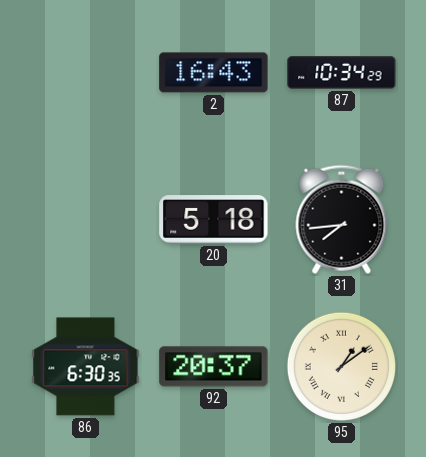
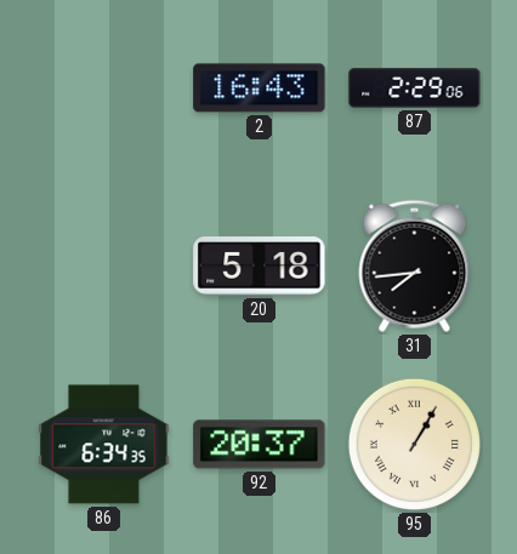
87: 10:34 -> 2:29 (415, 88)
86: 6:30 -> 6:34 (104, 445)
95: 1:09 -> 1:05 (414, 444)
